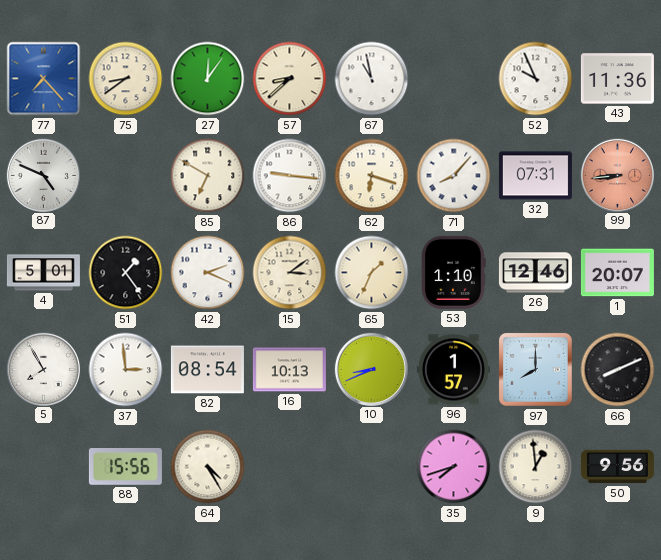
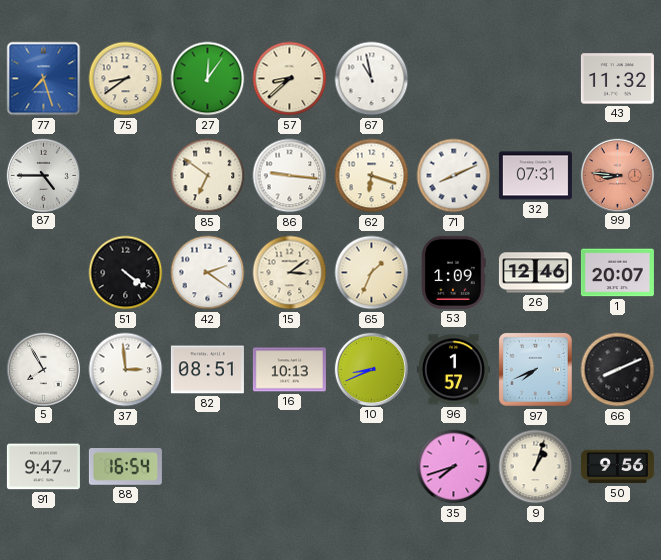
77: 7:23 -> 7:27 (44, 79)
52: 9:56 -> none (536, 79)
43: 11:36 -> 11:32 (617, 79)
87: 4:49 -> 4:45 (43, 175)
85: 6:50 -> 6:51 (208, 176)
71: 8:07 -> 8:11 (454, 176)
99: 8:44 -> 8:46 (617, 175)
4: 5:01 -> none (43, 273)
51: 1:24 -> 4:21 (126, 273)
42: 2:19 -> 2:21 (208, 273)
53: 1:10 -> 1:09 (453, 272)
82: 08:54 -> 08:51 (207, 370)
97: 8:00 -> 7:41 (535, 369)
91: none -> 9:47 (43, 467)
88: 15:56 -> 16:54 (125, 467)
64: 4:25 -> none (208, 467)
9: 12:59 -> 1:03 (536, 467)
